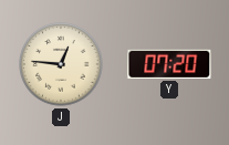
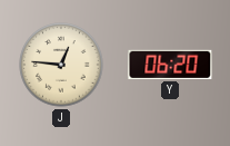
Y: 07:20 -> 06:20 (170, 65)
